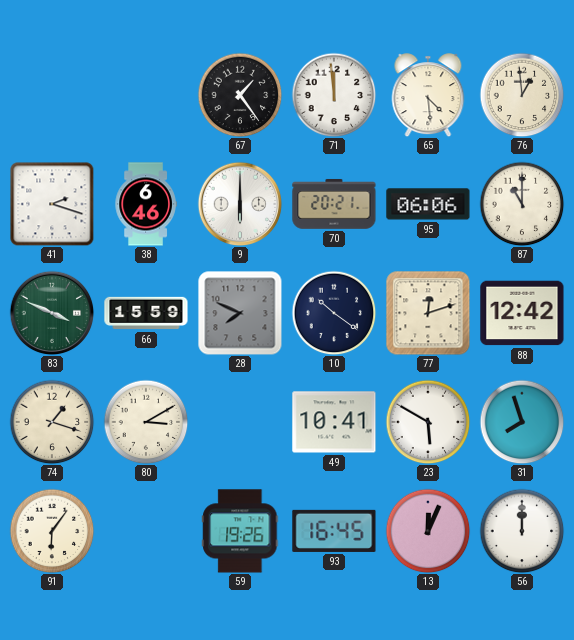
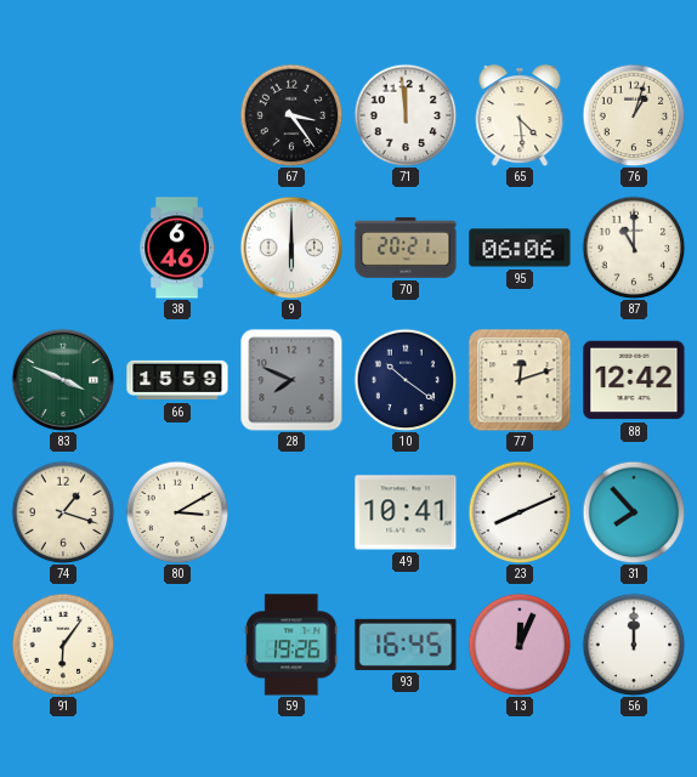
67: 1:24 -> 3:24 (291, 115)
76: 12:59 -> 1:03 (634, 115)
41: 2:18 -> none (52, 204)
23: 5:50 -> 8:11 (520, 512)
31: 7:57 -> 7:53 (634, 512)
